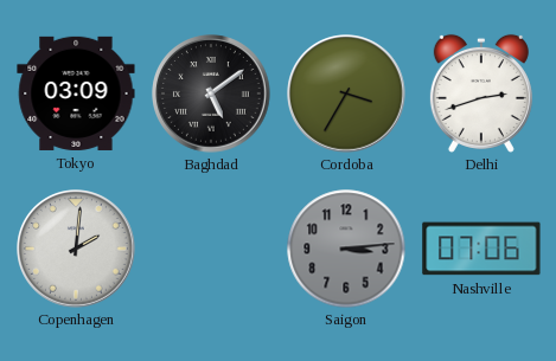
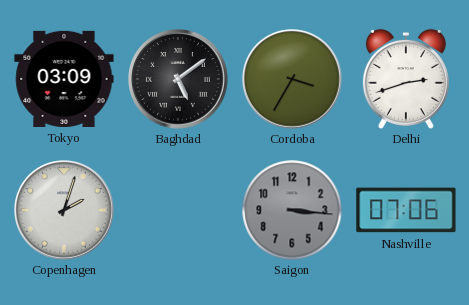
Copenhagen: 2:01 -> 2:03 (64, 210)
Saigon: 3:14 -> 3:16 (292, 210)
